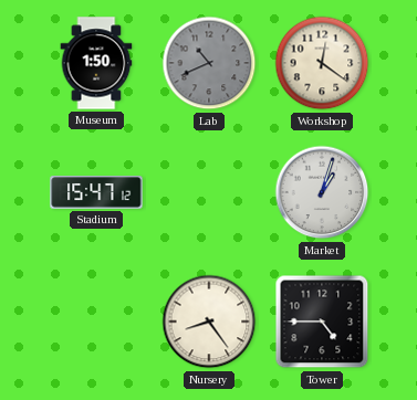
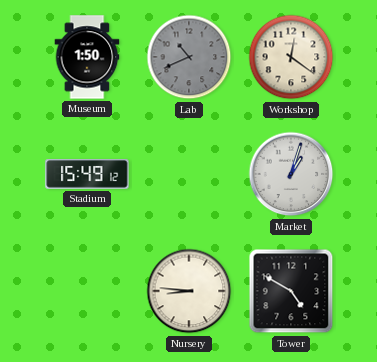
Stadium: 15:47 -> 15:49 (87, 174)
Nursery: 8:24 -> 8:46 (189, 291)
Tower: 4:45 -> 4:50 (291, 291)
